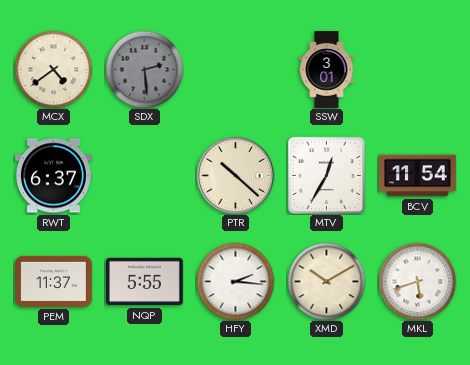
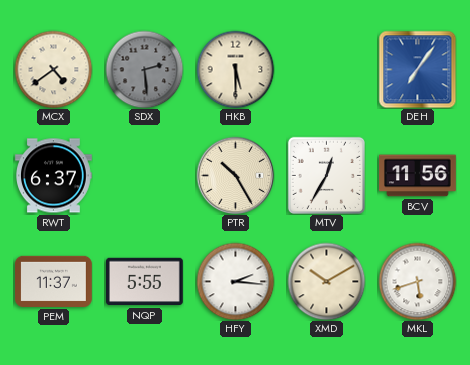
HKB: none -> 5:30 (235, 69)
SSW: 3:01 -> none (327, 70)
DEH: none -> 7:06 (417, 69)
PTR: 10:22 -> 10:25 (235, 175)
BCV: 11:54 -> 11:56 (418, 176)
